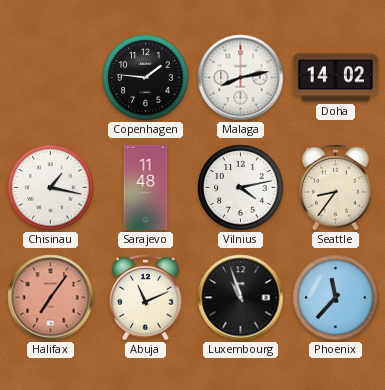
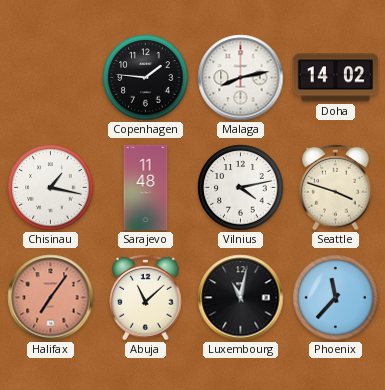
Seattle: 8:36 -> 3:48 (336, 187)
Abuja: 11:11 -> 11:08 (146, 297)
Luxembourg: 10:57 -> 11:02 (241, 298)
